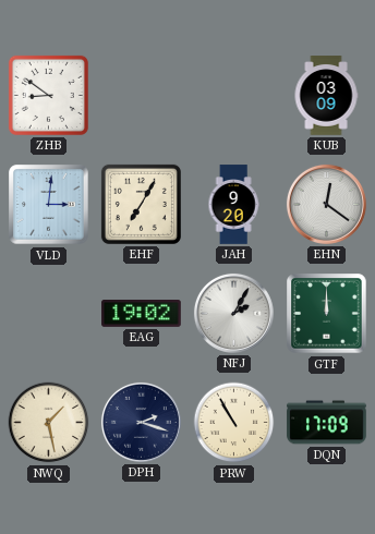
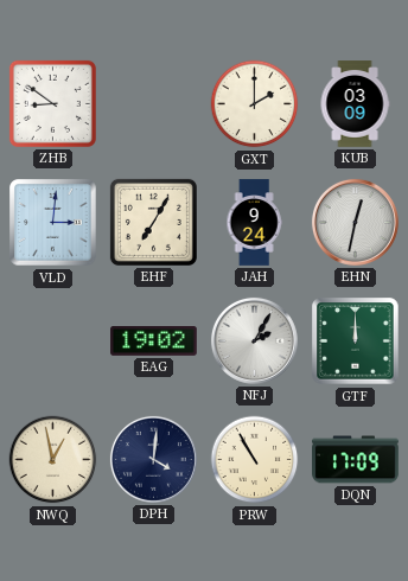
GXT: none -> 2:00 (255, 104)
JAH: 9:20 -> 9:24 (254, 223)
EHN: 12:21 -> 12:32 (355, 222)
NWQ: 1:28 -> 12:58 (53, 460)
DPH: 2:18 -> 4:01 (153, 459)
